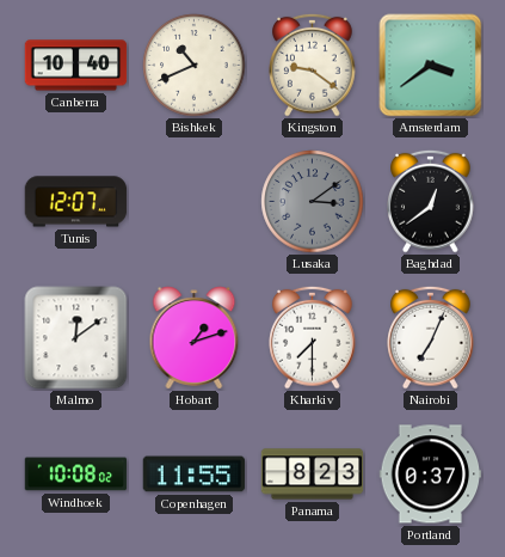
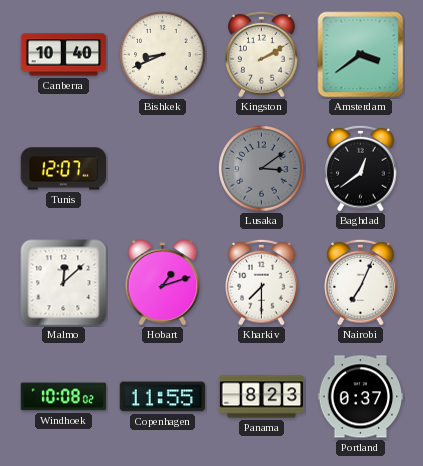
Bishkek: 10:41 -> 8:41 (163, 55)
Kingston: 9:21 -> 2:10 (262, 54)
Malmo: 12:09 -> 12:08 (64, 283)
